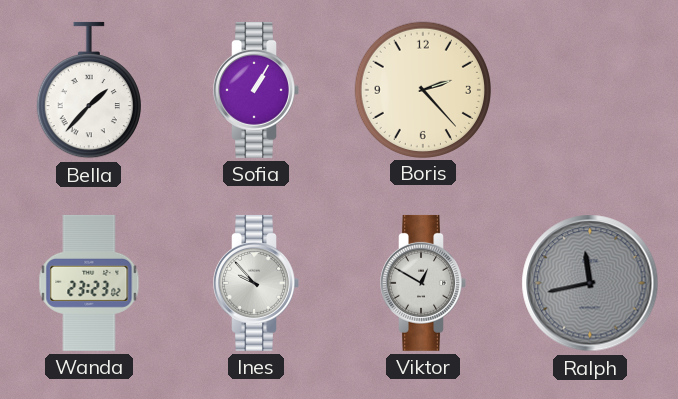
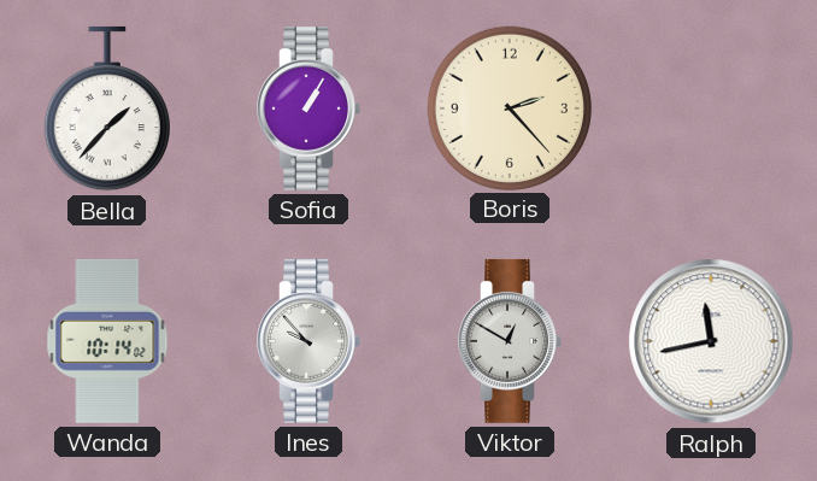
Wanda: 23:23 -> 10:14 (107, 341)
Ralph dial: grey -> white (711, 341)
